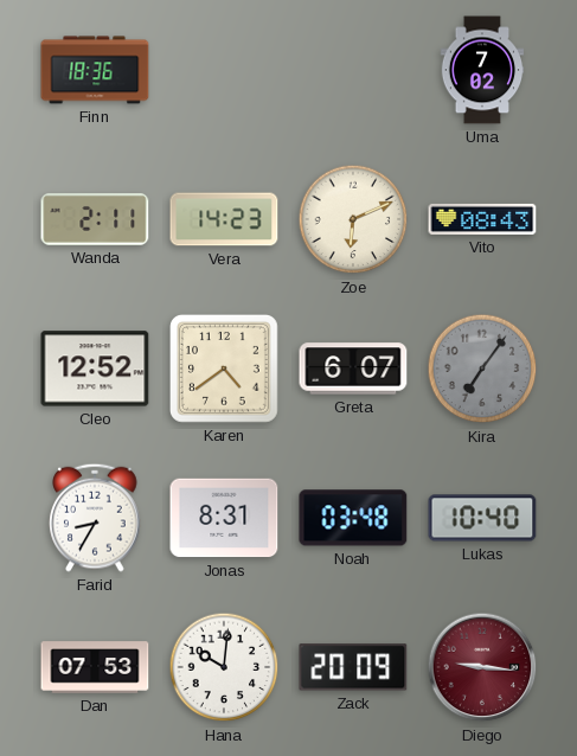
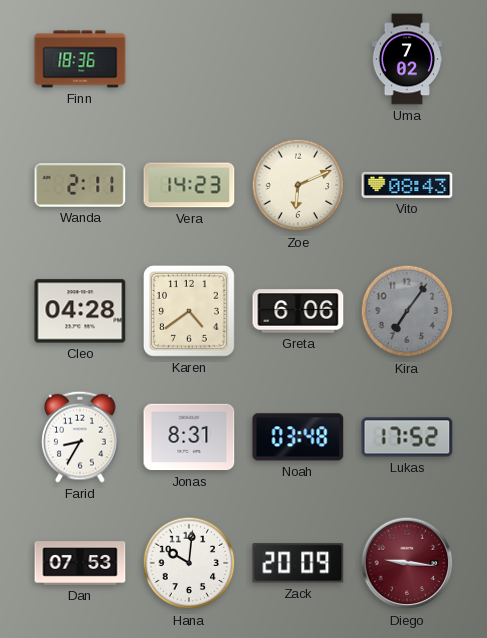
Cleo: 12:52 -> 04:28 (80, 311)
Greta: 6:07 -> 6:06 (298, 311)
Lukas: 10:40 -> 17:52 (407, 437)
